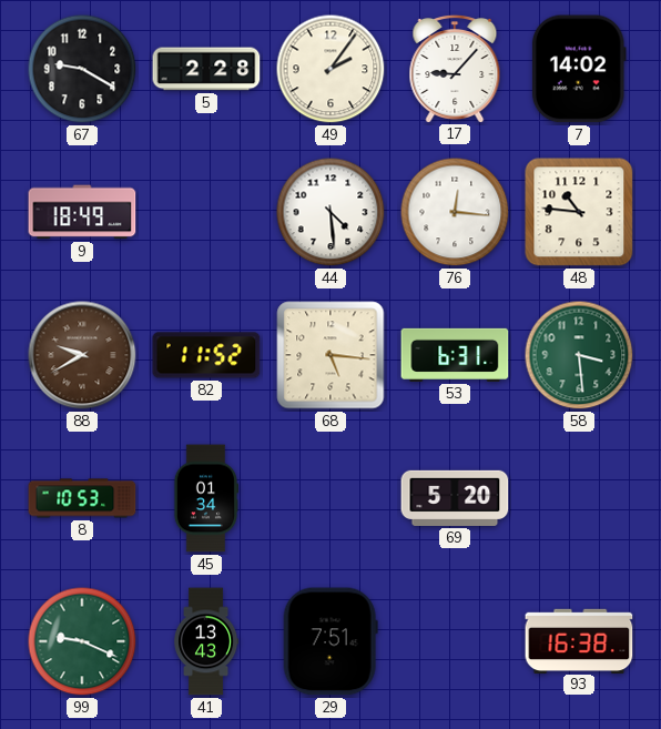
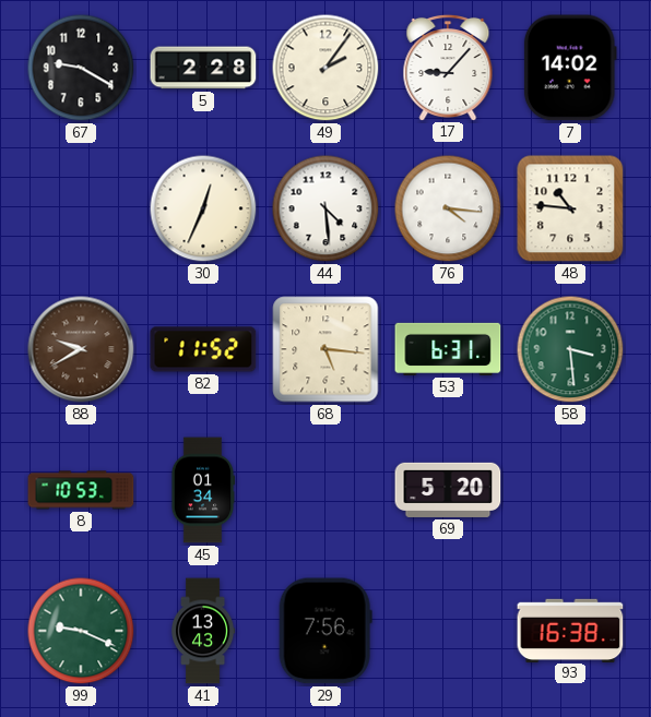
9: 18:49 -> none (82, 212)
30: none -> 12:34 (203, 208)
76: 12:16 -> 4:16 (448, 208)
29: 7:51 -> 7:56 (325, 631)
